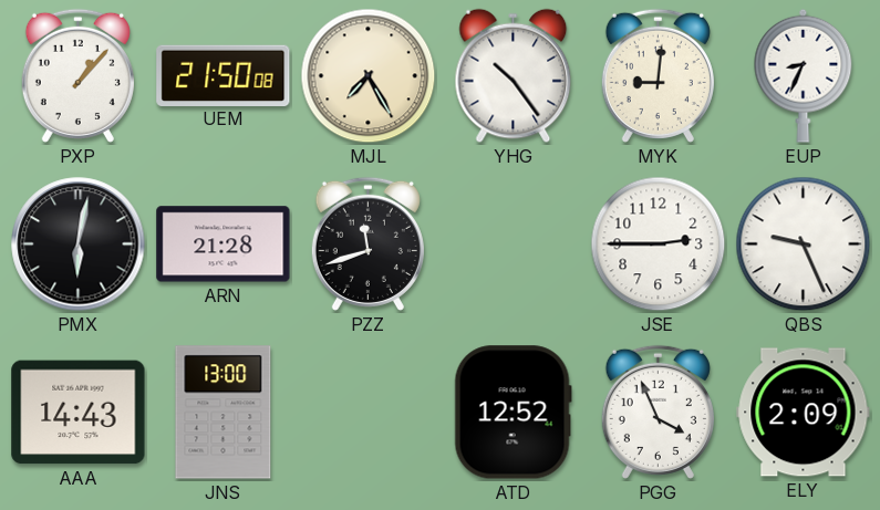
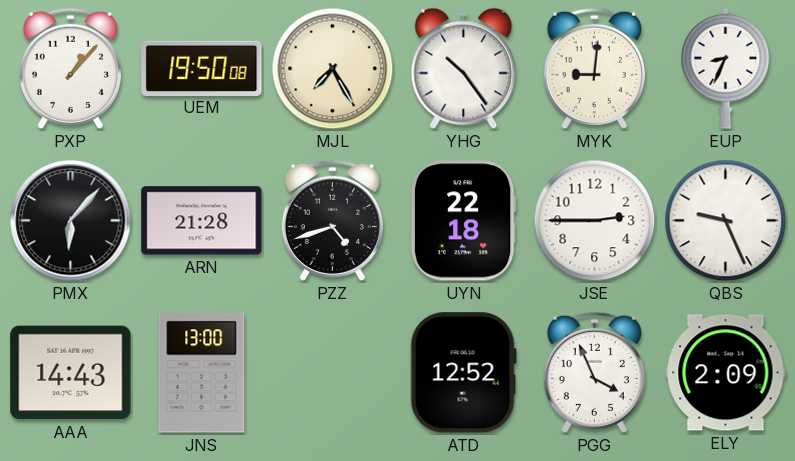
UEM: 21:50 -> 19:50 (202, 68)
PMX: 6:02 -> 6:07 (71, 221)
PZZ: 11:42 -> 4:42 (332, 220)
UYN: none -> 22:18 (463, 221)
